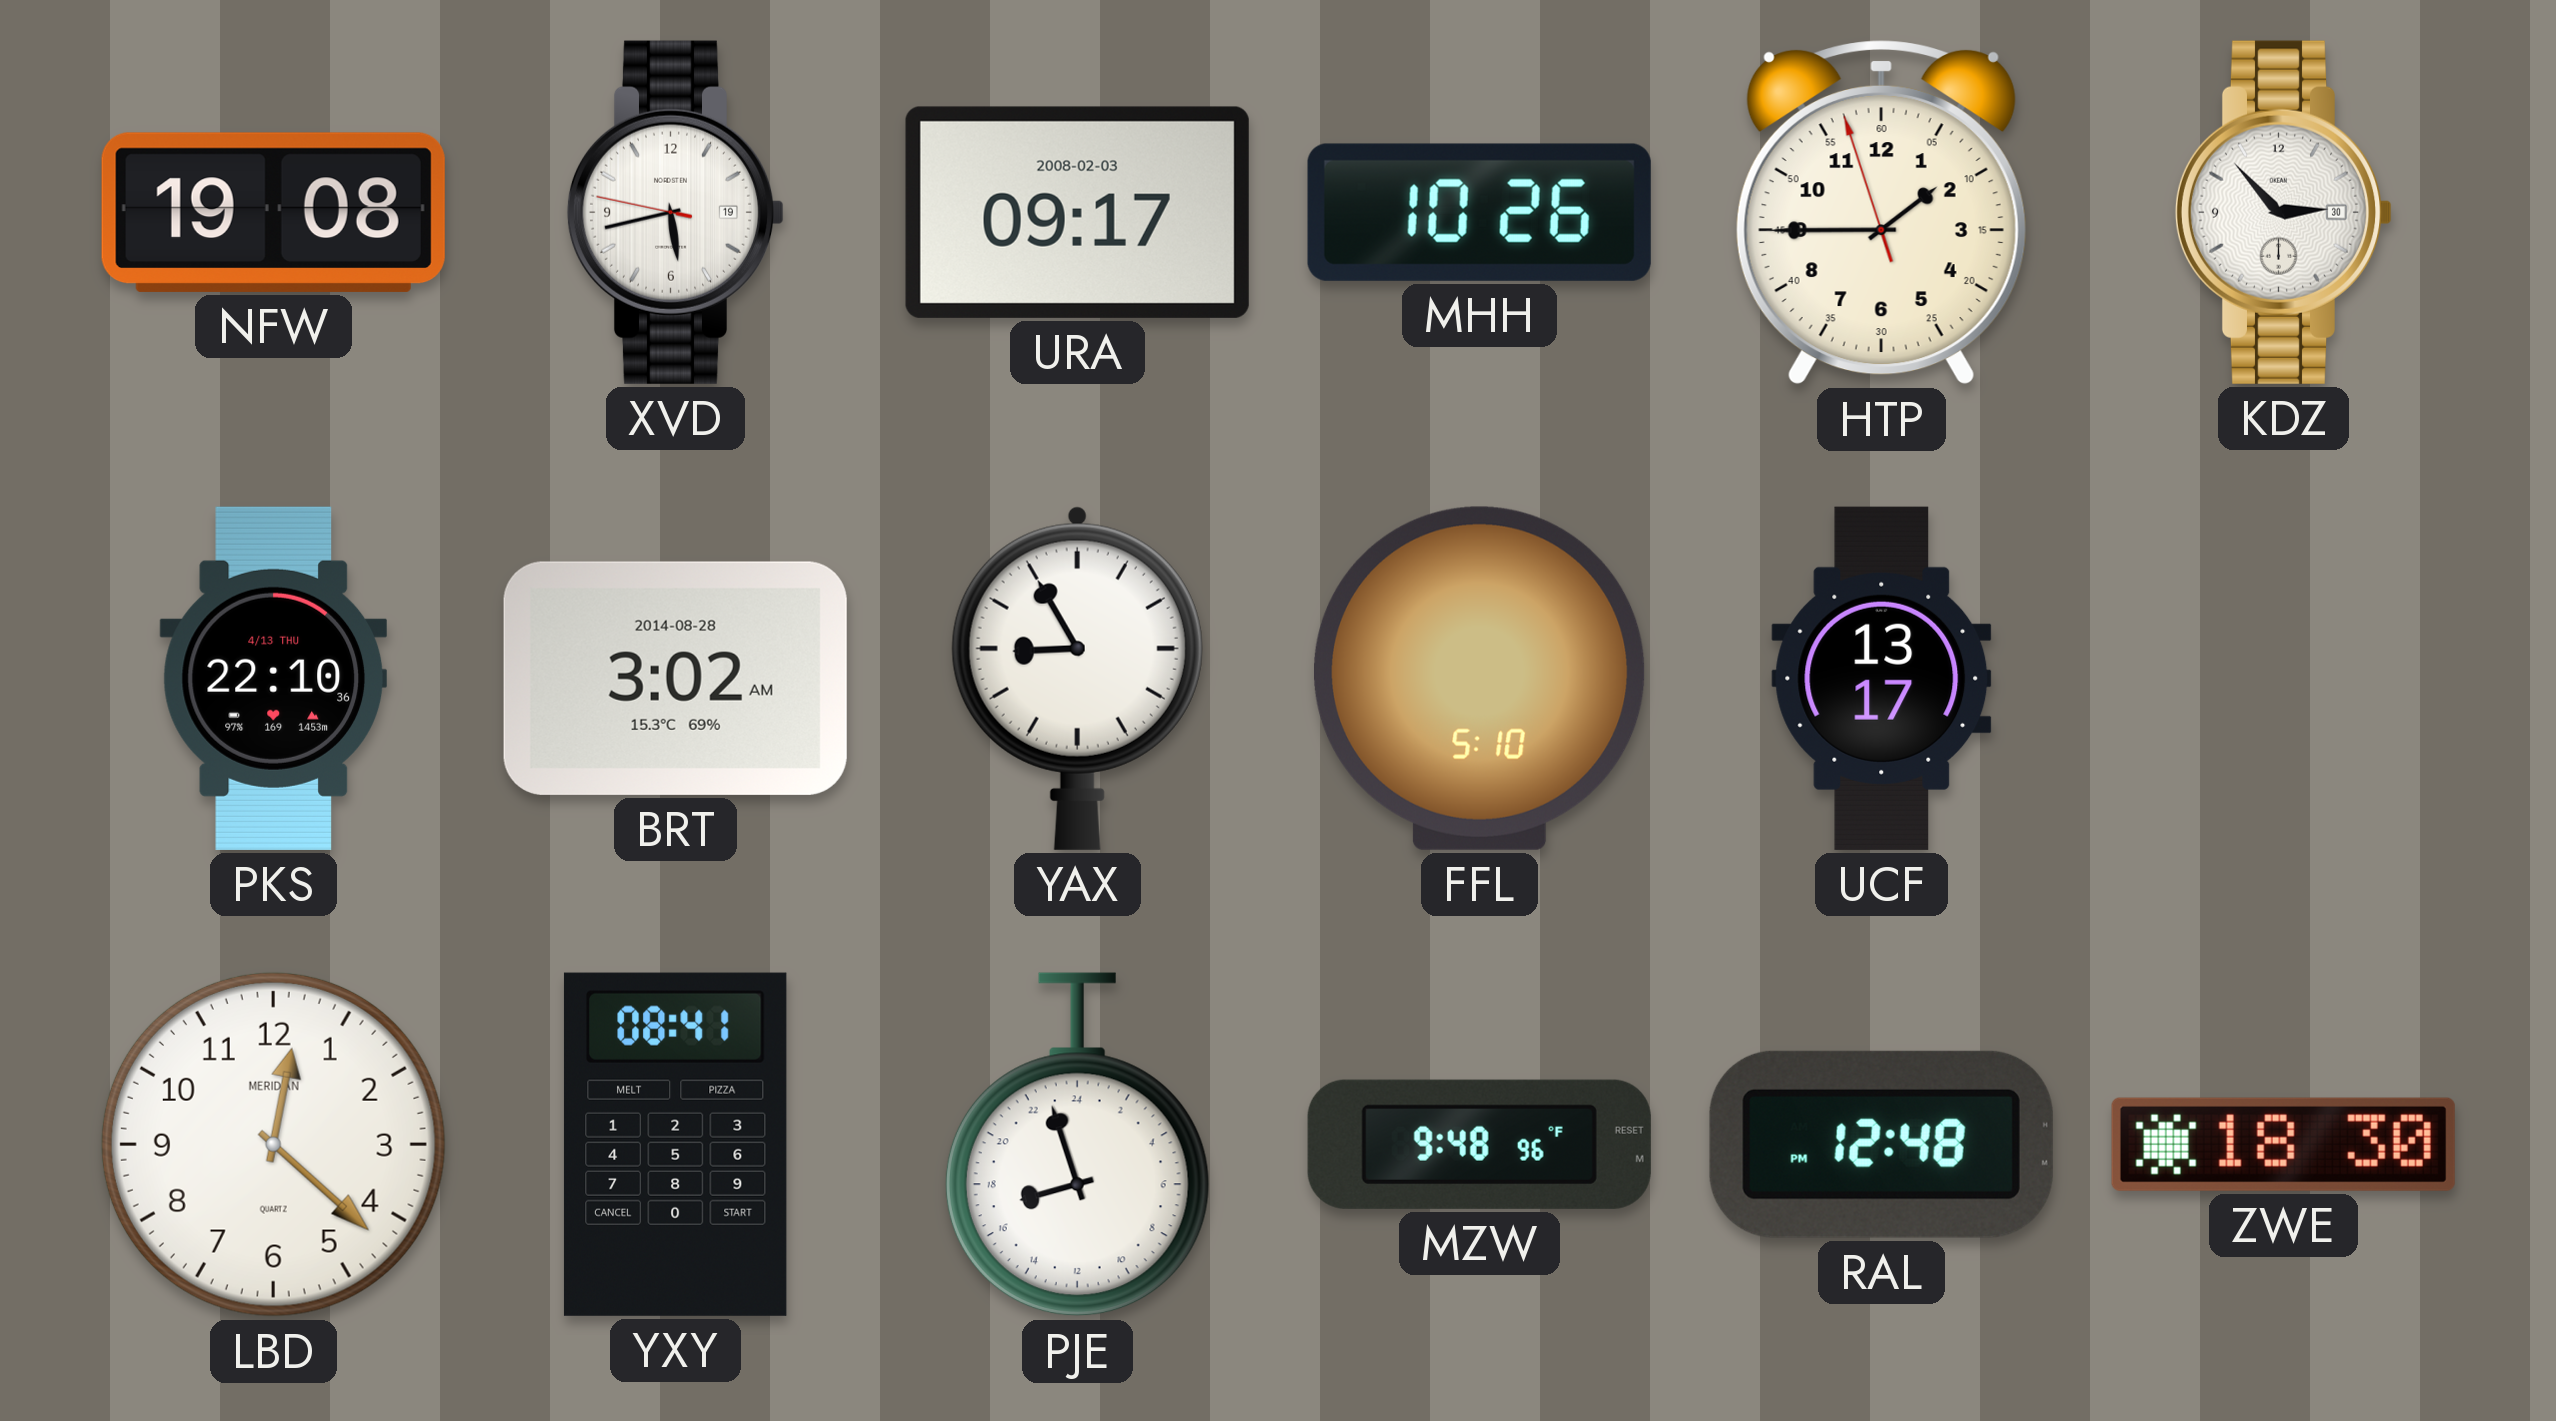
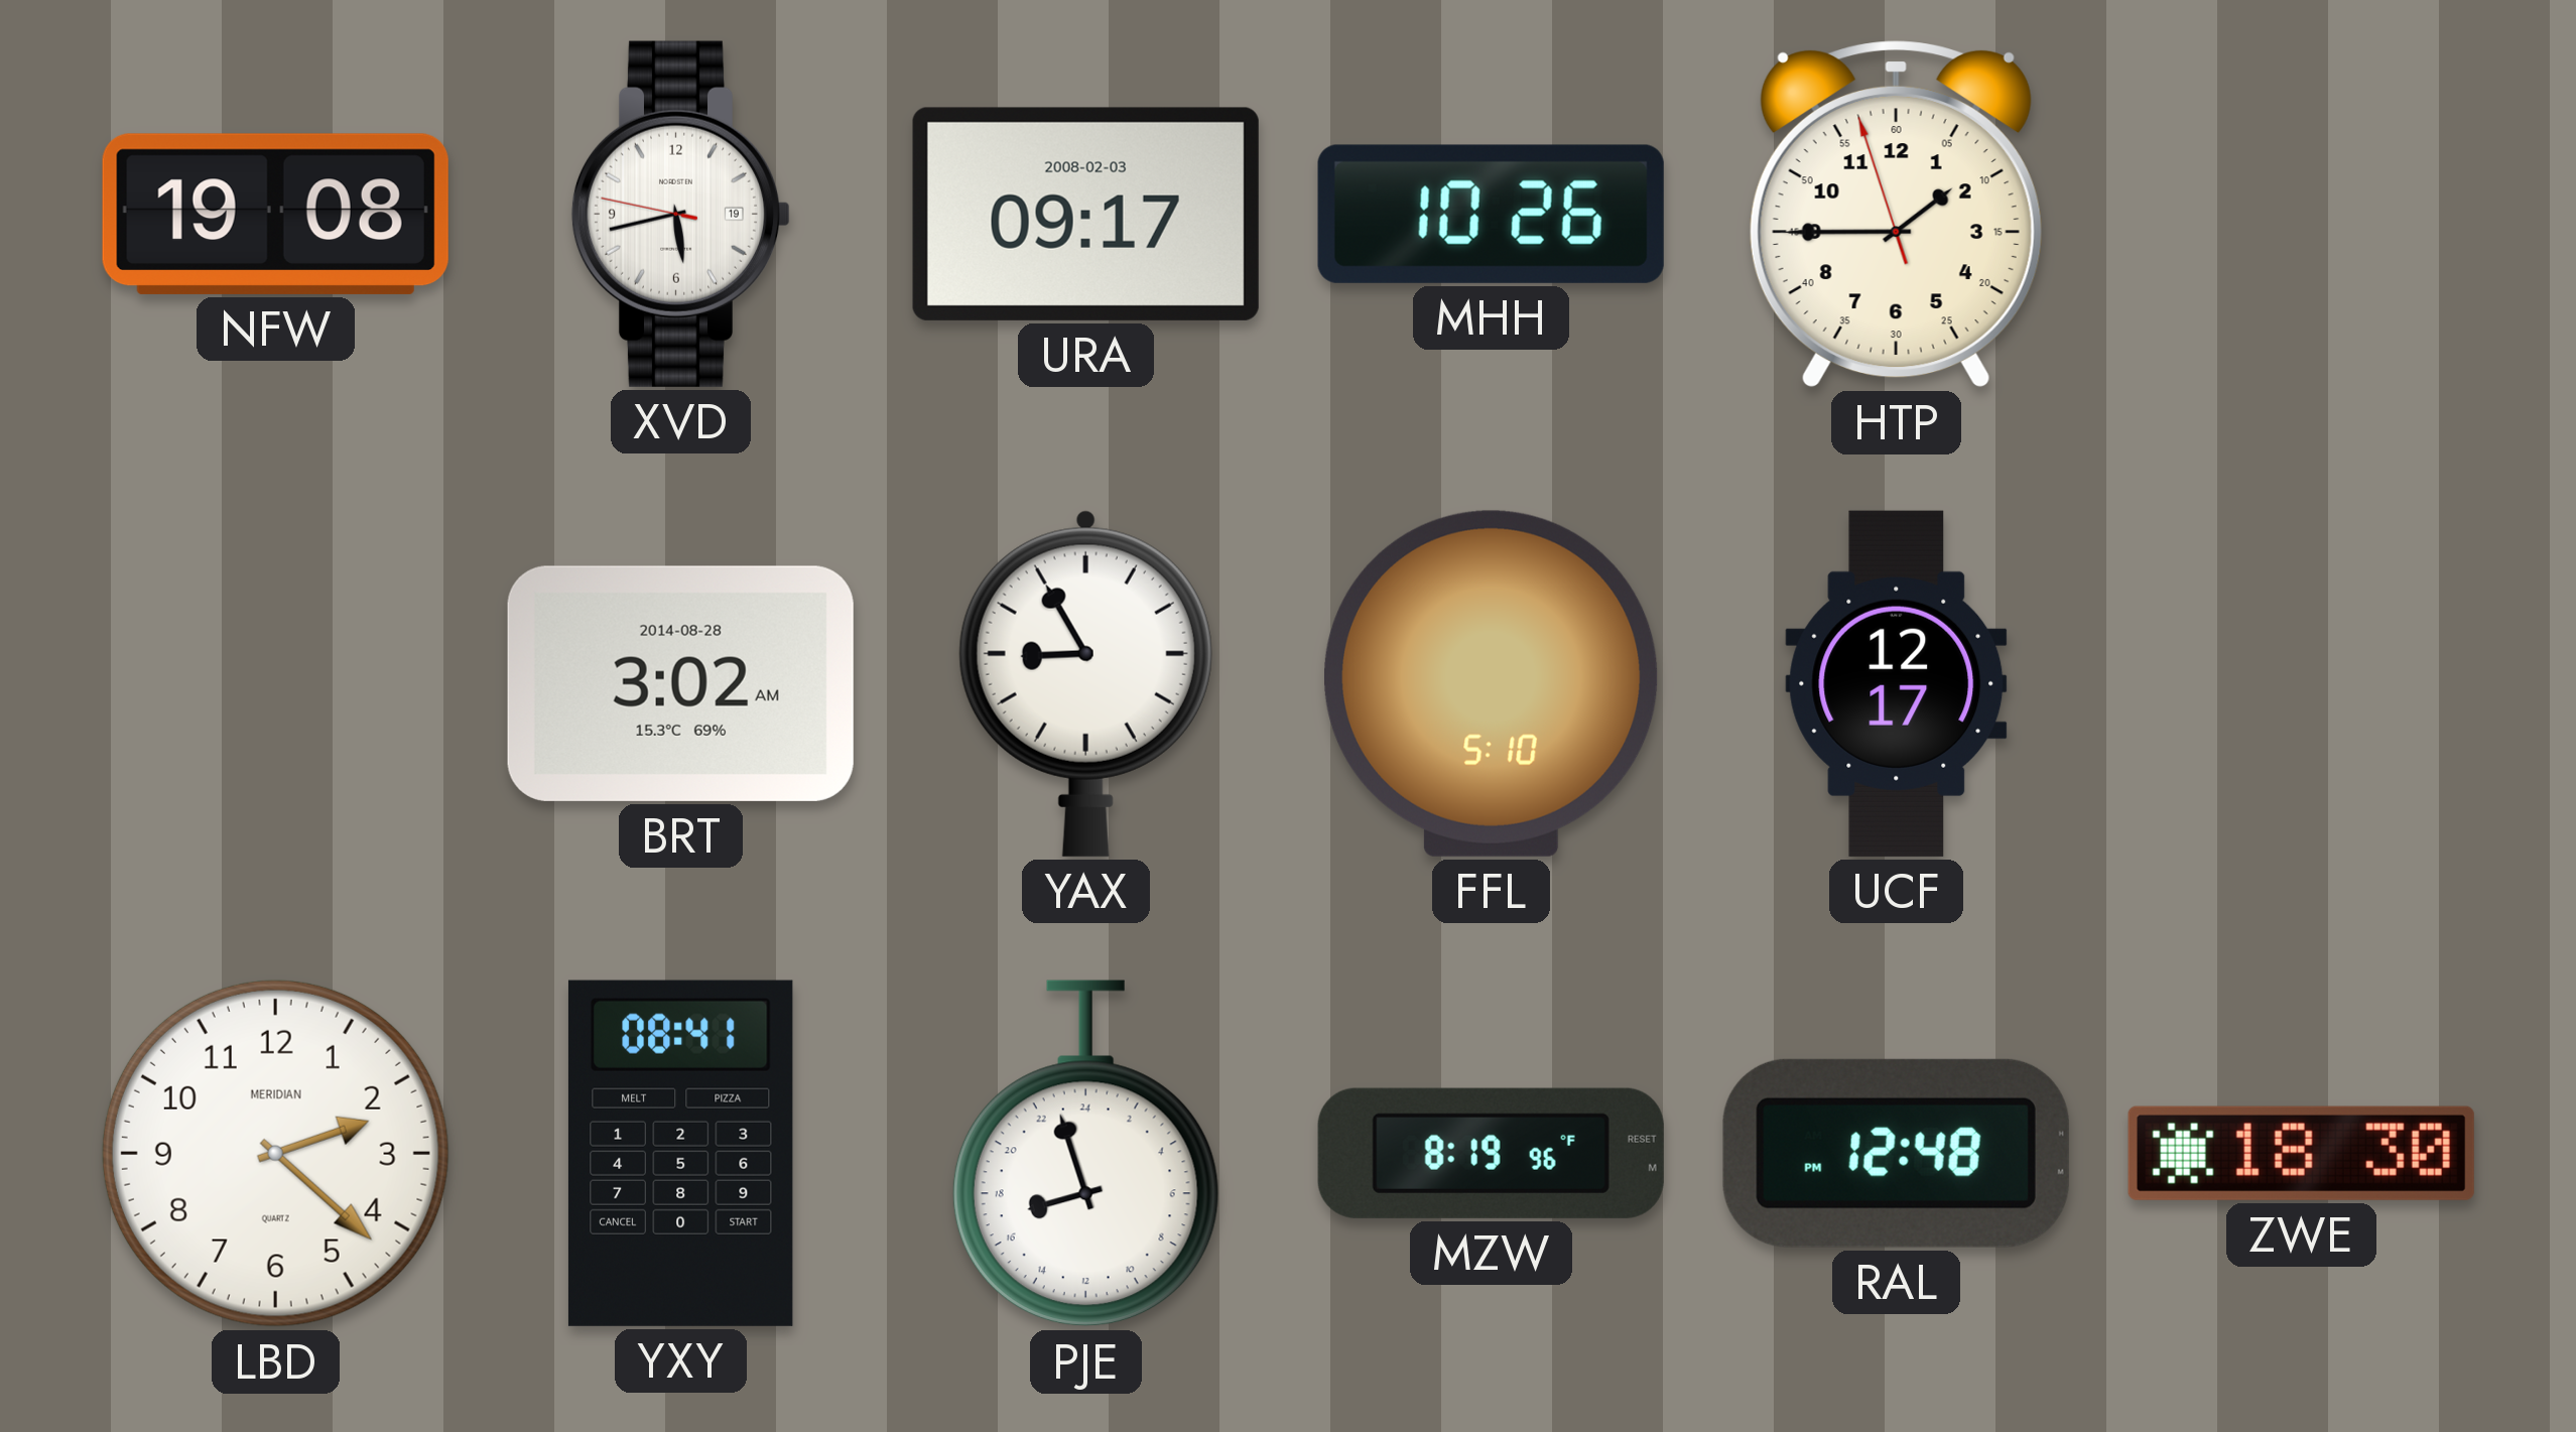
KDZ: 2:53 -> none (2284, 212)
PKS: 22:10 -> none (273, 678)
UCF: 13:17 -> 12:17 (1897, 683)
LBD: 12:22 -> 2:22 (275, 1153)
MZW: 9:48 -> 8:19 (1491, 1153)
